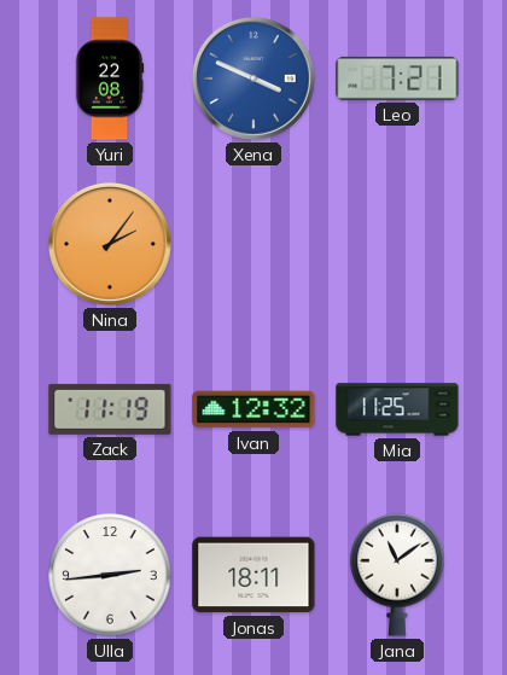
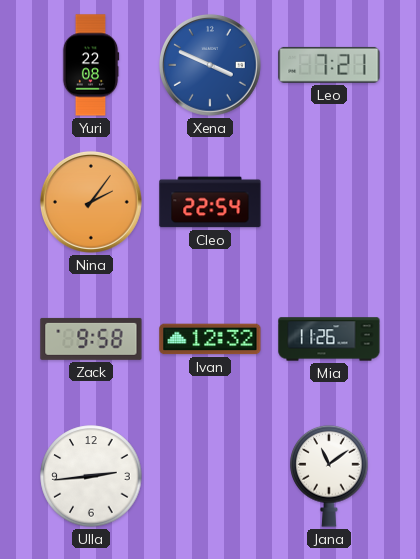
Cleo: none -> 22:54 (210, 202)
Zack: 11:19 -> 9:58 (91, 339)
Mia: 11:25 -> 11:26 (329, 339)
Jonas: 18:11 -> none (253, 575)
